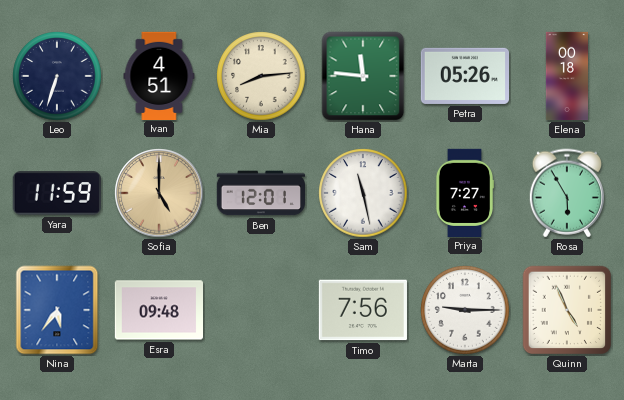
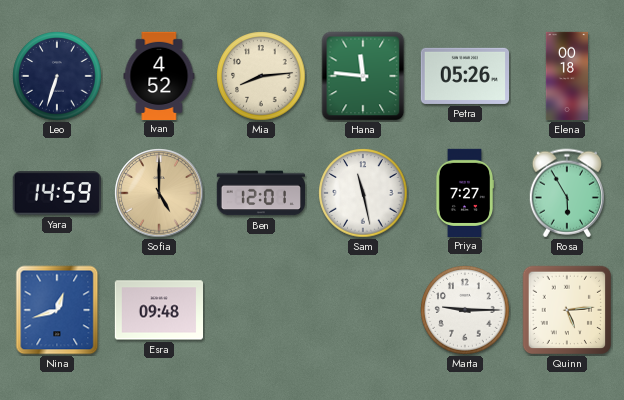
Ivan: 4:51 -> 4:52 (159, 75)
Yara: 11:59 -> 14:59 (57, 193)
Nina: 5:36 -> 12:42 (57, 310)
Timo: 7:56 -> none (363, 310)
Quinn: 4:56 -> 5:14 (567, 310)
